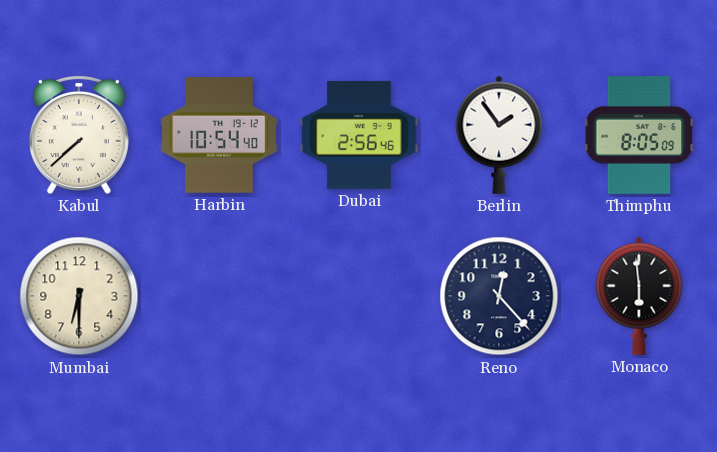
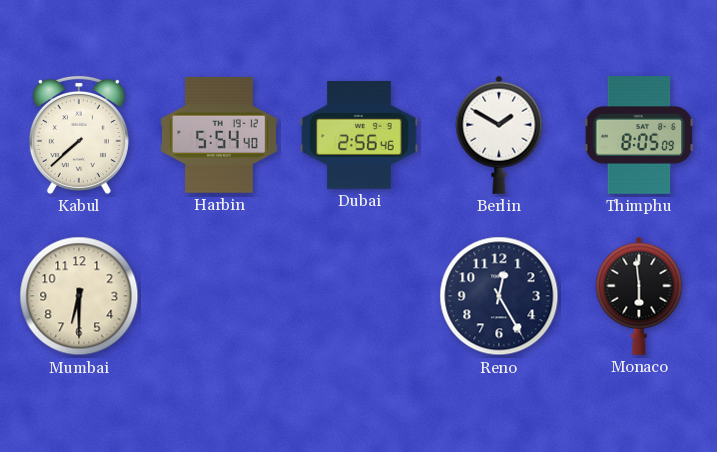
Harbin: 10:54 -> 5:54 (220, 135)
Berlin: 1:54 -> 1:50 (499, 135)
Reno: 12:23 -> 12:25 (499, 296)
